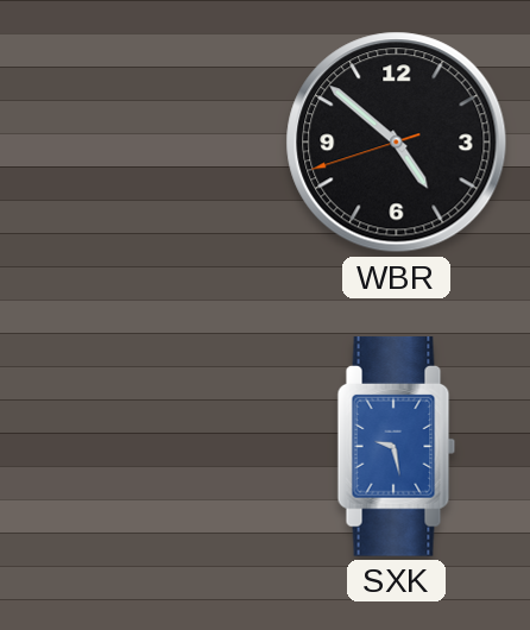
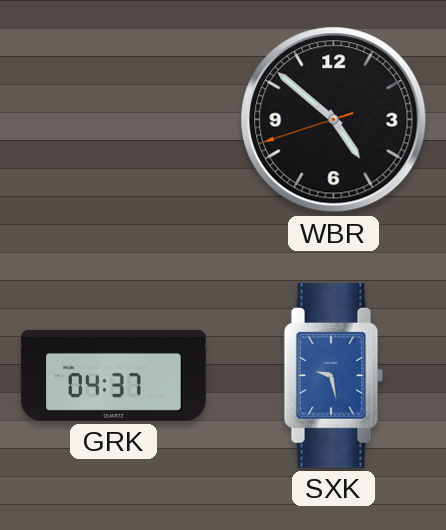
GRK: none -> 04:37 (114, 375)
